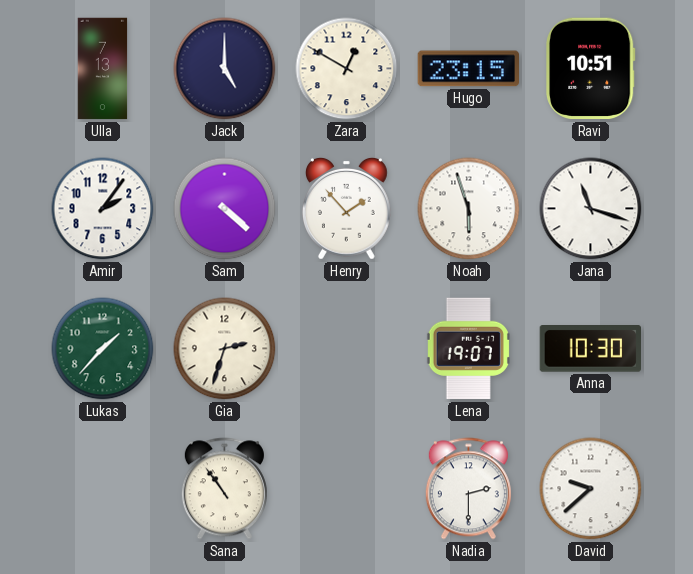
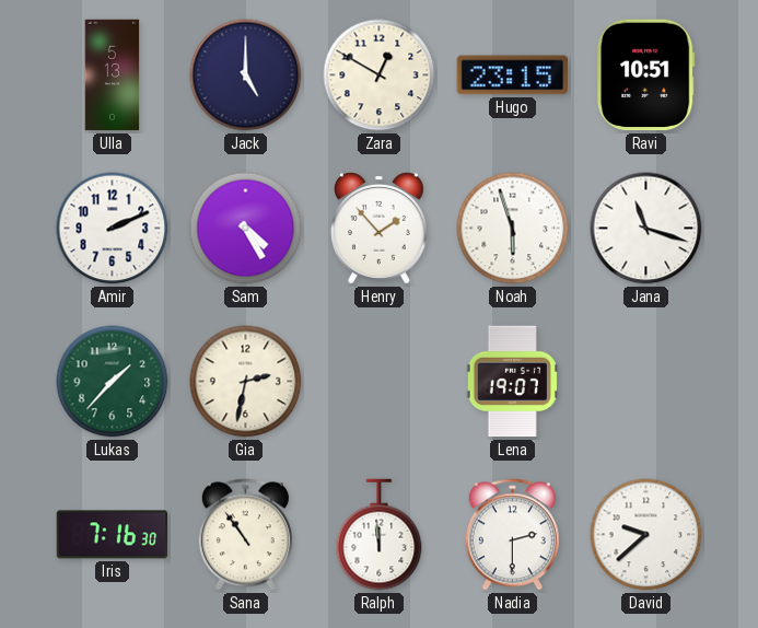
Ulla: 7:13 -> 5:13 (113, 75)
Amir: 2:06 -> 2:11 (113, 229)
Sam: 4:22 -> 4:25 (246, 229)
Gia: 2:33 -> 2:32 (246, 382)
Anna: 10:30 -> none (590, 349)
Iris: none -> 7:16 (113, 535)
Ralph: none -> 11:59 (380, 535)
